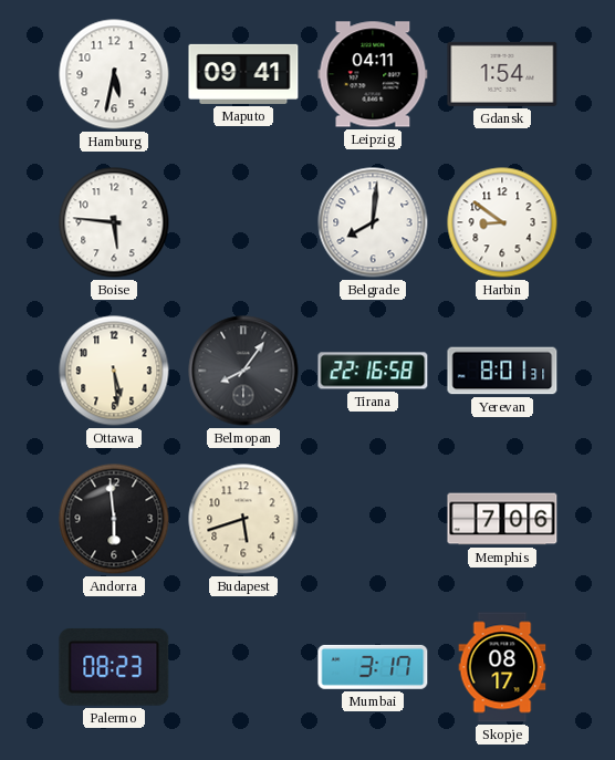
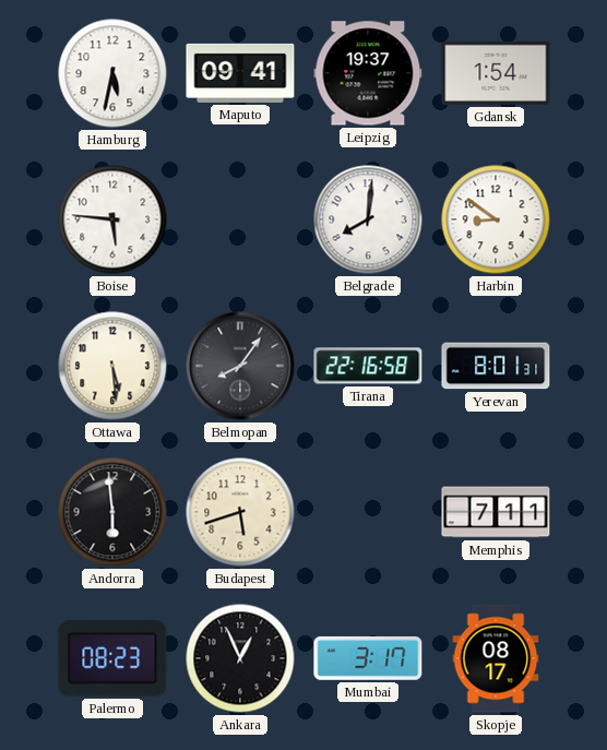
Leipzig: 04:11 -> 19:37 (368, 73)
Memphis: 7:06 -> 7:11 (496, 512)
Ankara: none -> 12:56 (240, 658)
